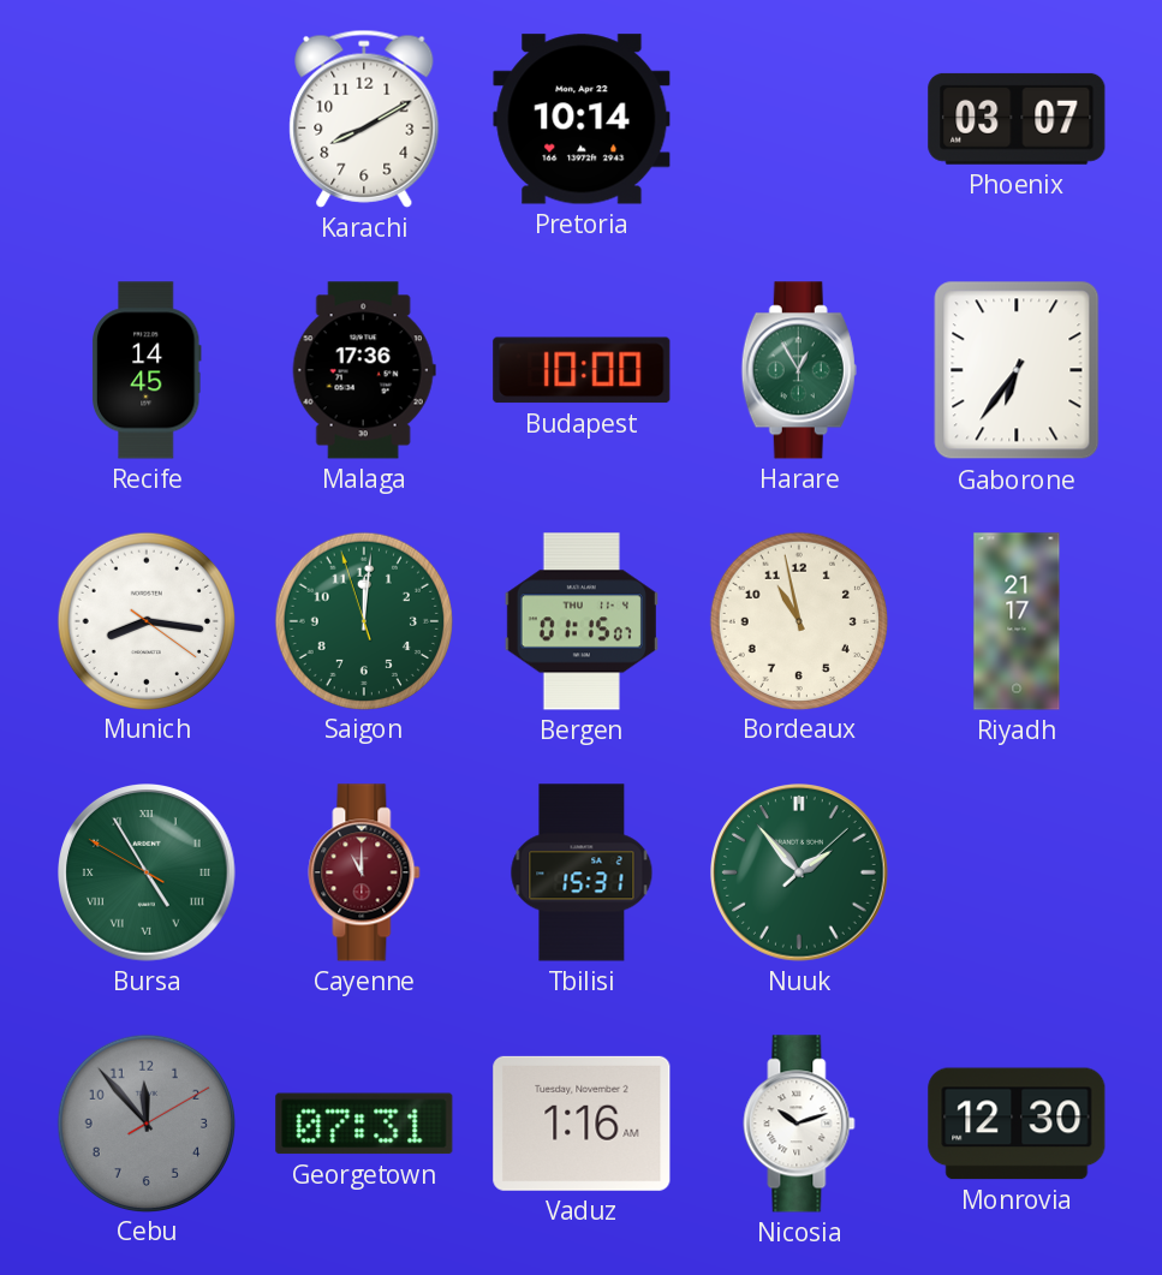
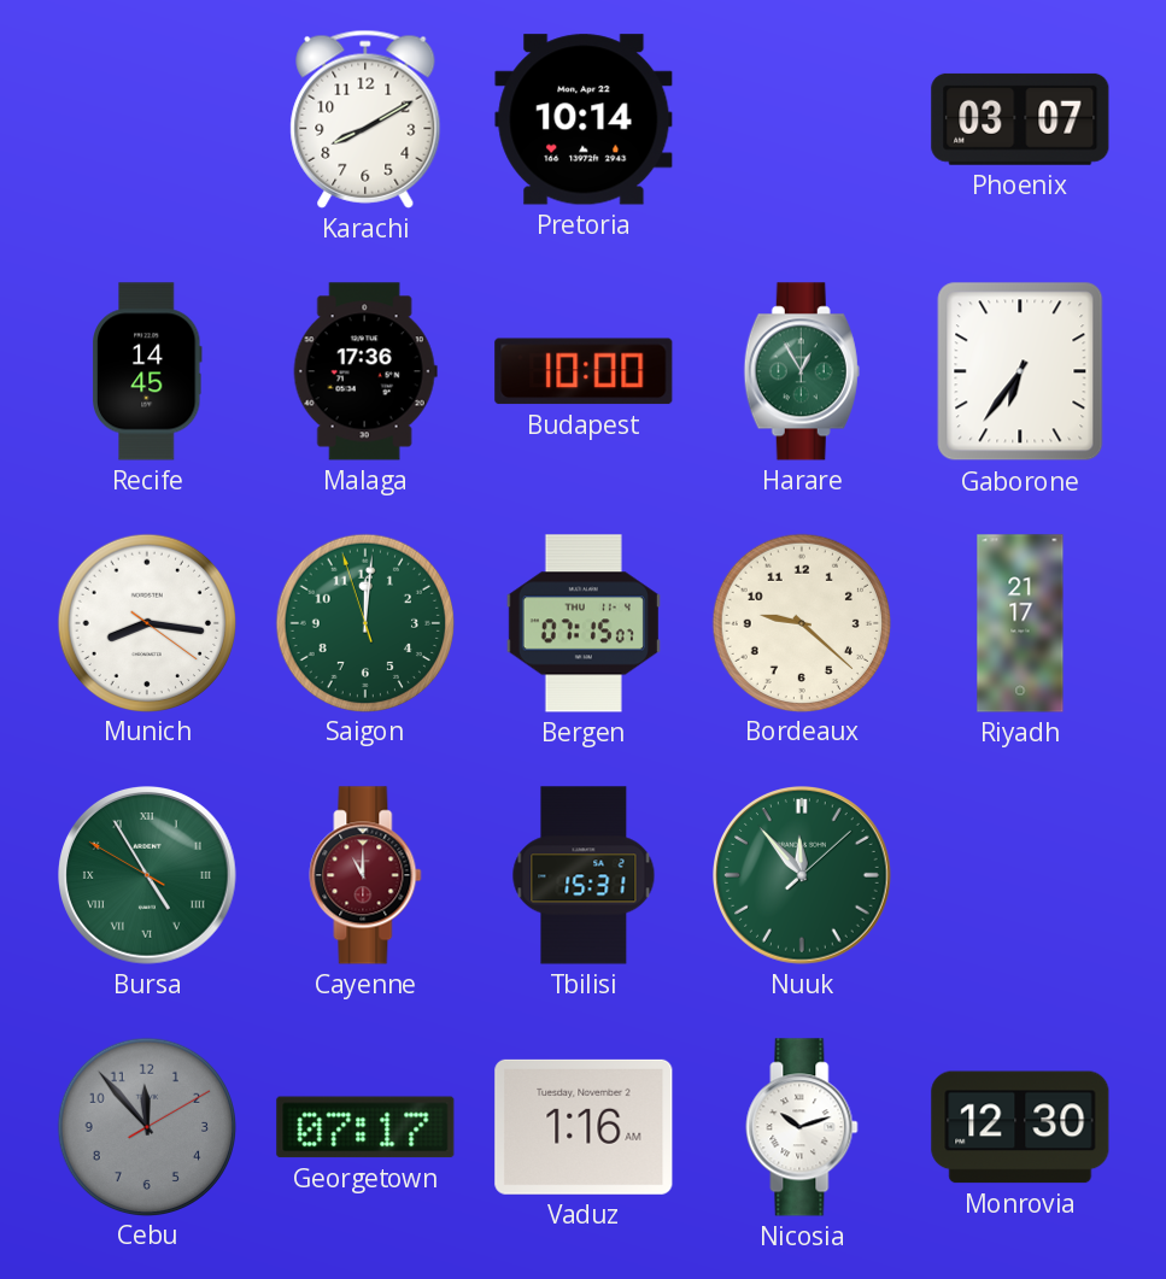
Bergen: 01:15 -> 07:15 (584, 623)
Bordeaux: 10:58 -> 9:22 (801, 622)
Nuuk: 1:53 -> 11:53 (803, 876)
Georgetown: 07:31 -> 07:17 (365, 1127)
